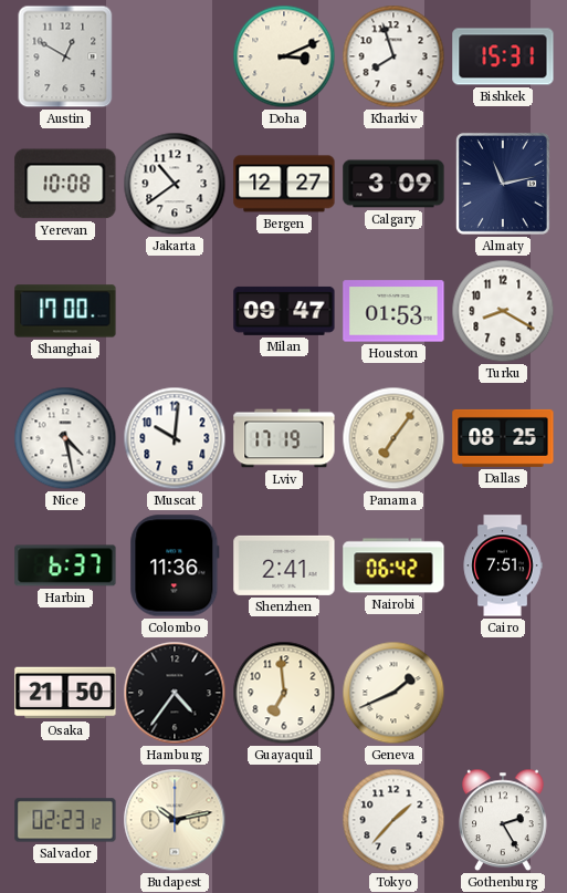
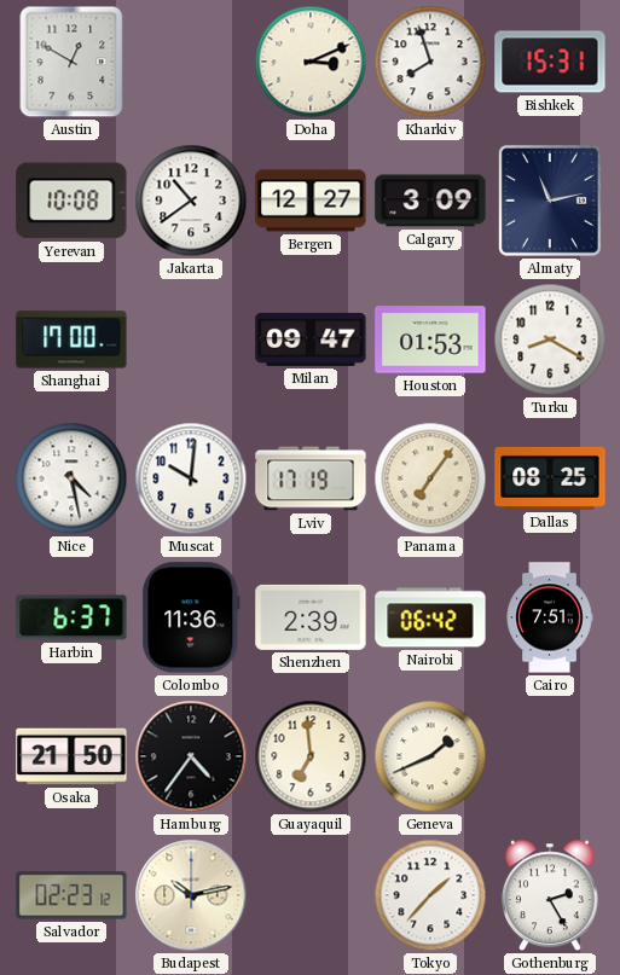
Shenzhen: 2:41 -> 2:39 (311, 617)
